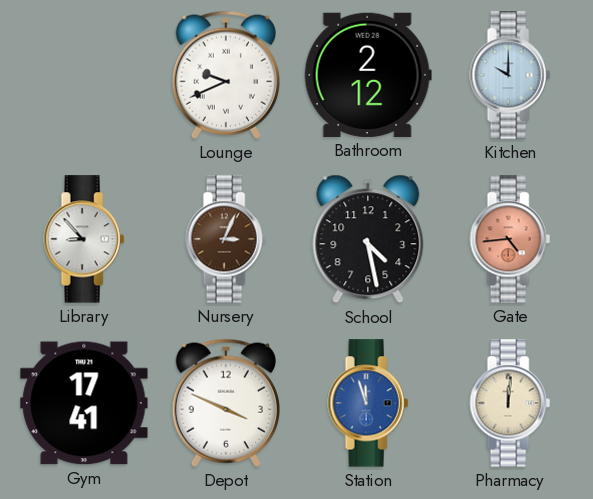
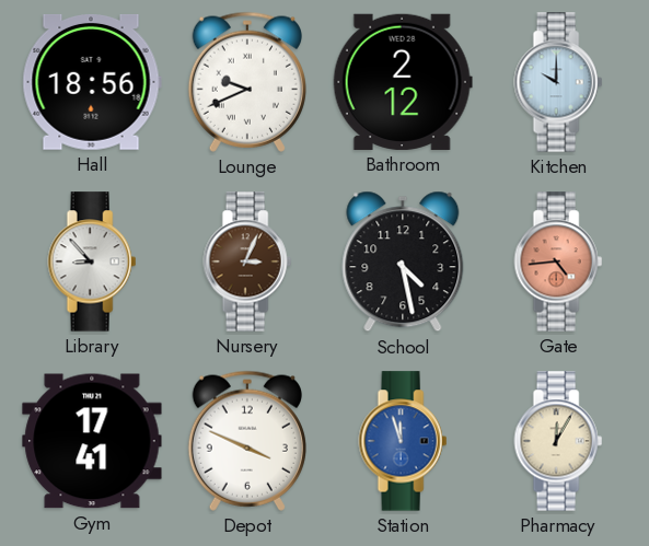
Hall: none -> 18:56 (92, 82)
Pharmacy: 12:01 -> 12:05 (558, 441)
